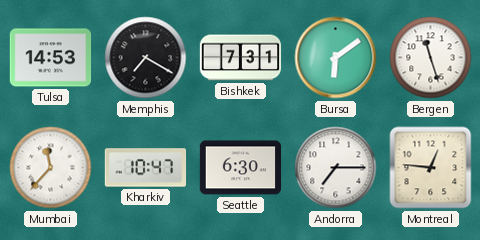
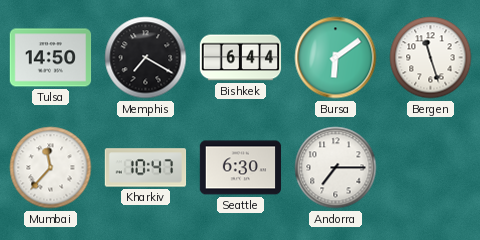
Tulsa: 14:53 -> 14:50 (51, 58)
Bishkek: 7:31 -> 6:44 (241, 58)
Montreal: 12:46 -> none (431, 168)
